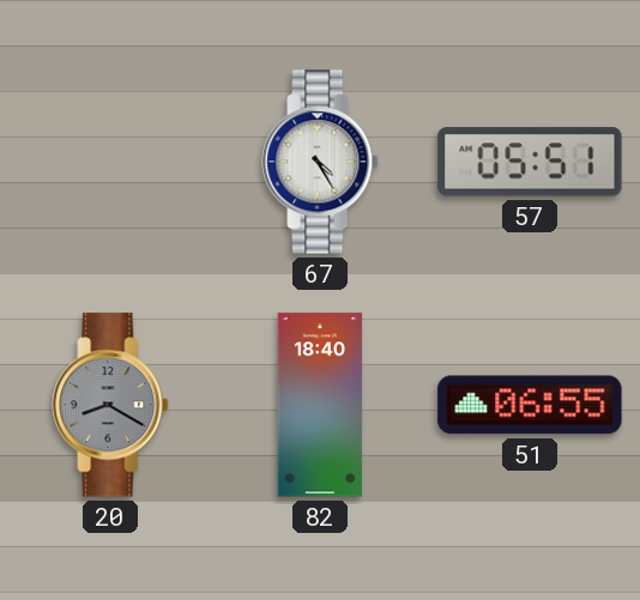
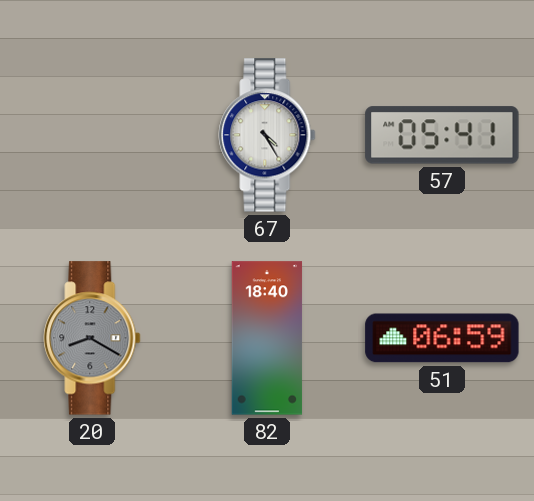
57: 05:51 -> 05:41 (442, 135)
51: 06:55 -> 06:59 (442, 338)
